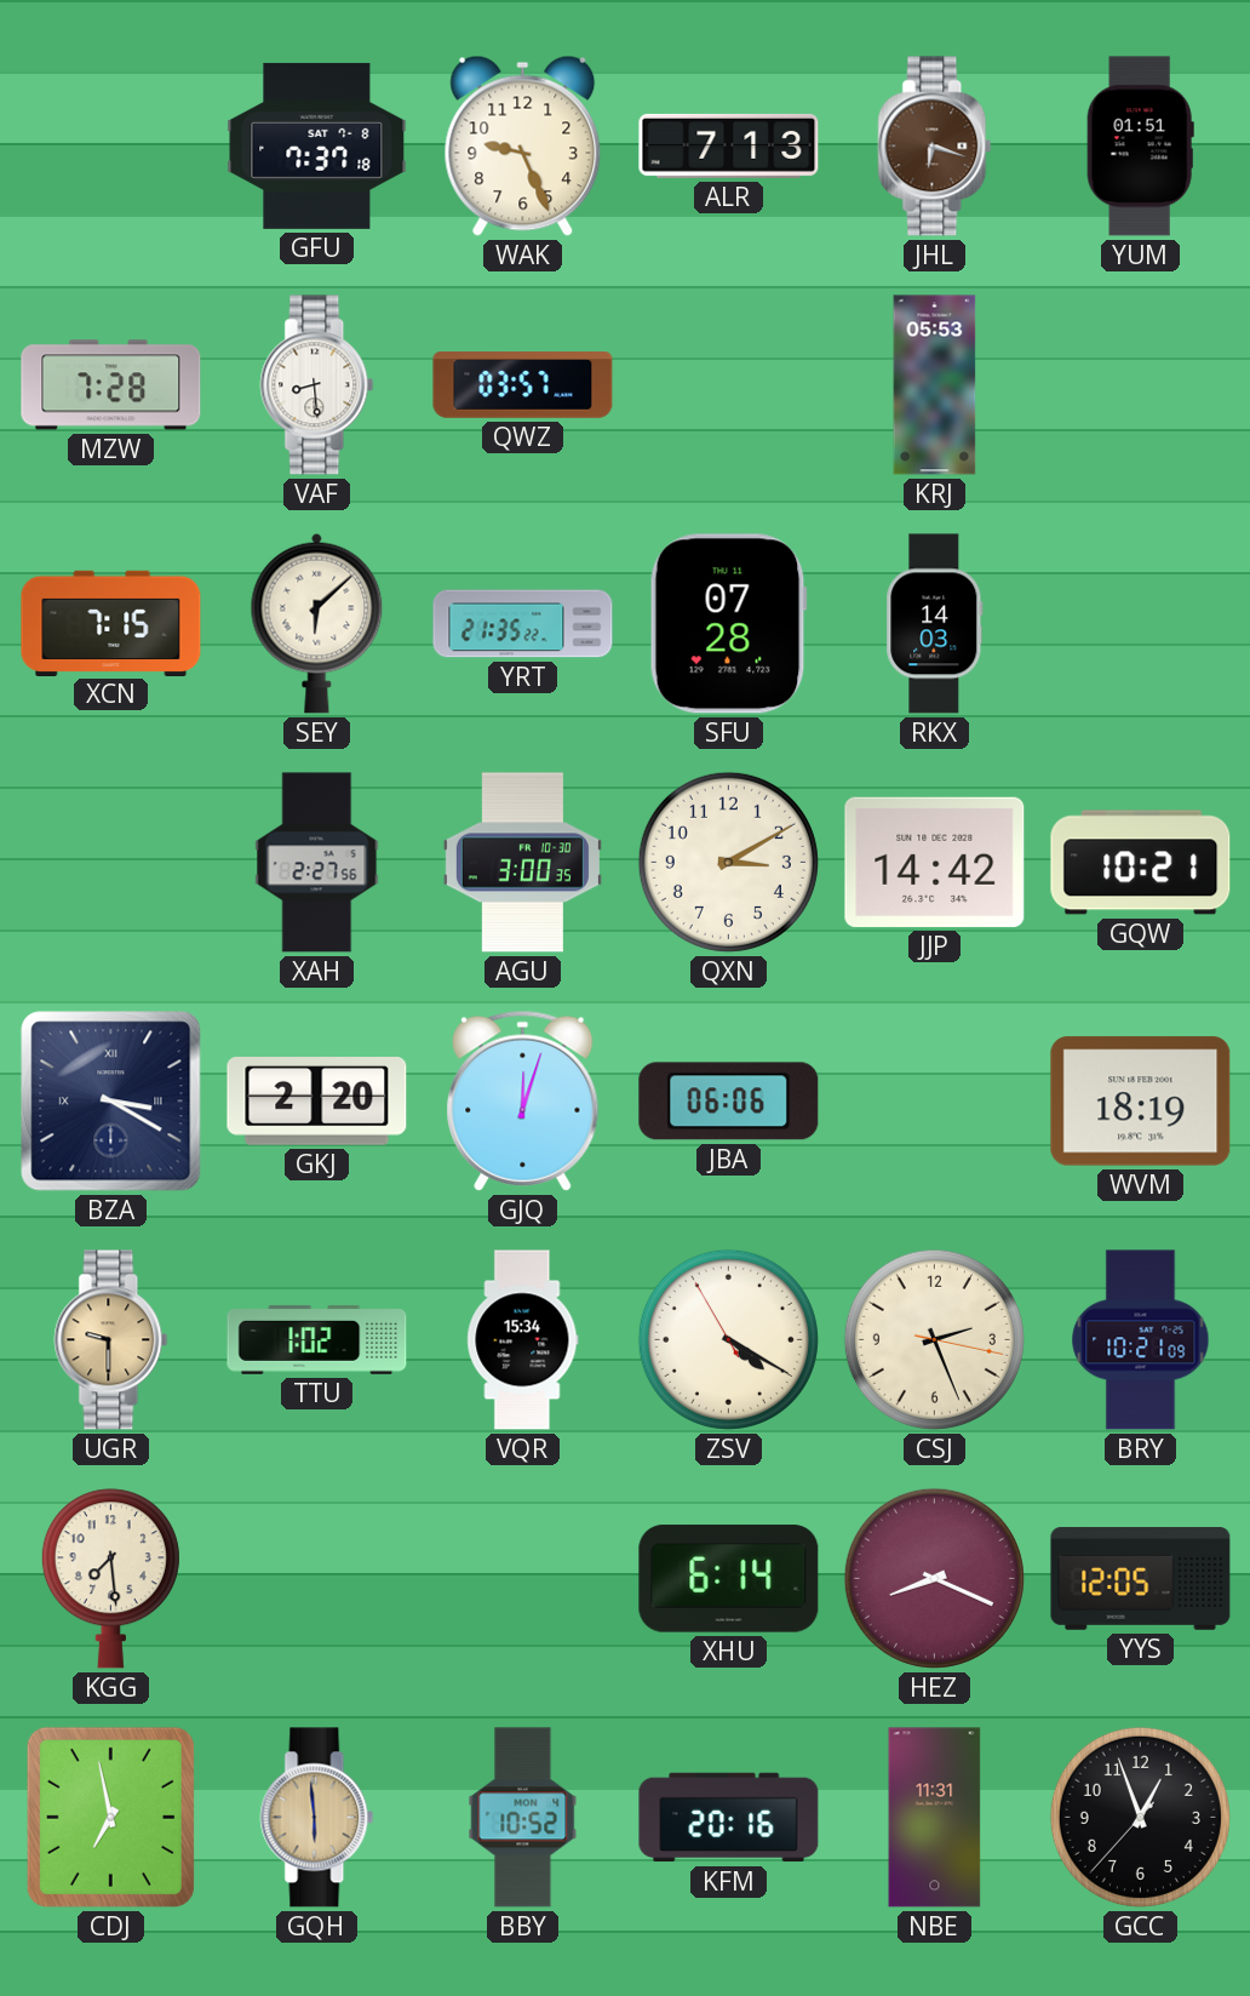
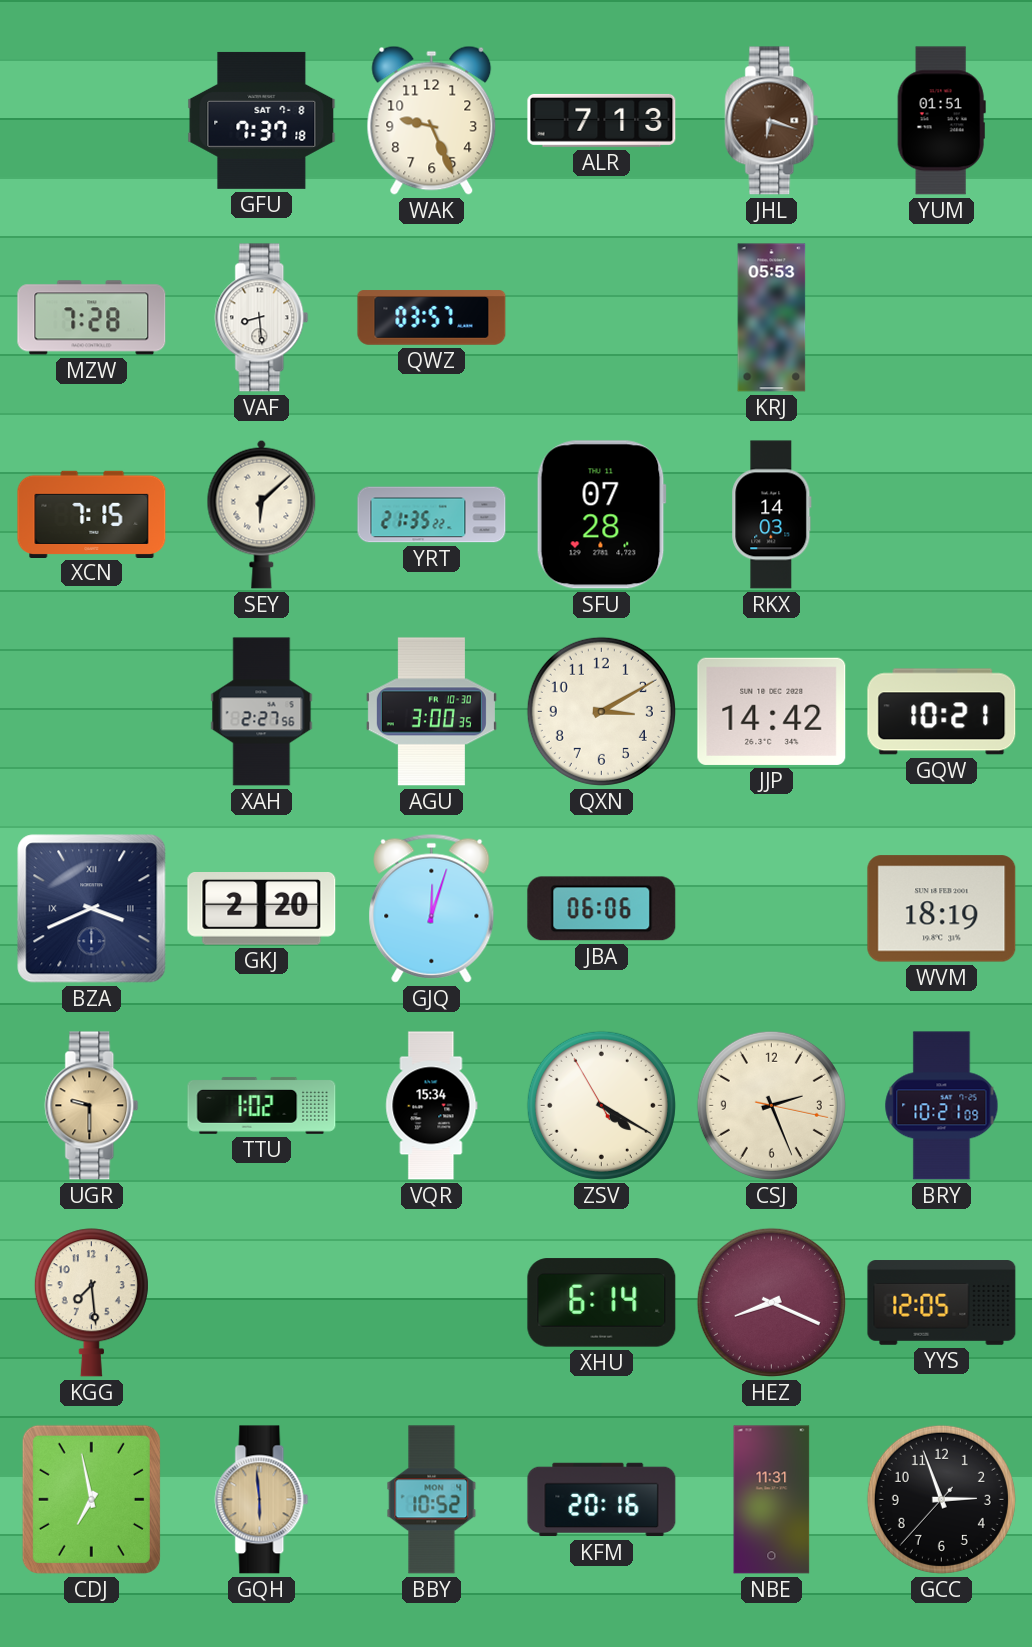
BZA: 3:20 -> 3:41 (92, 909)
GCC: 12:56 -> 2:56 (941, 1499)
